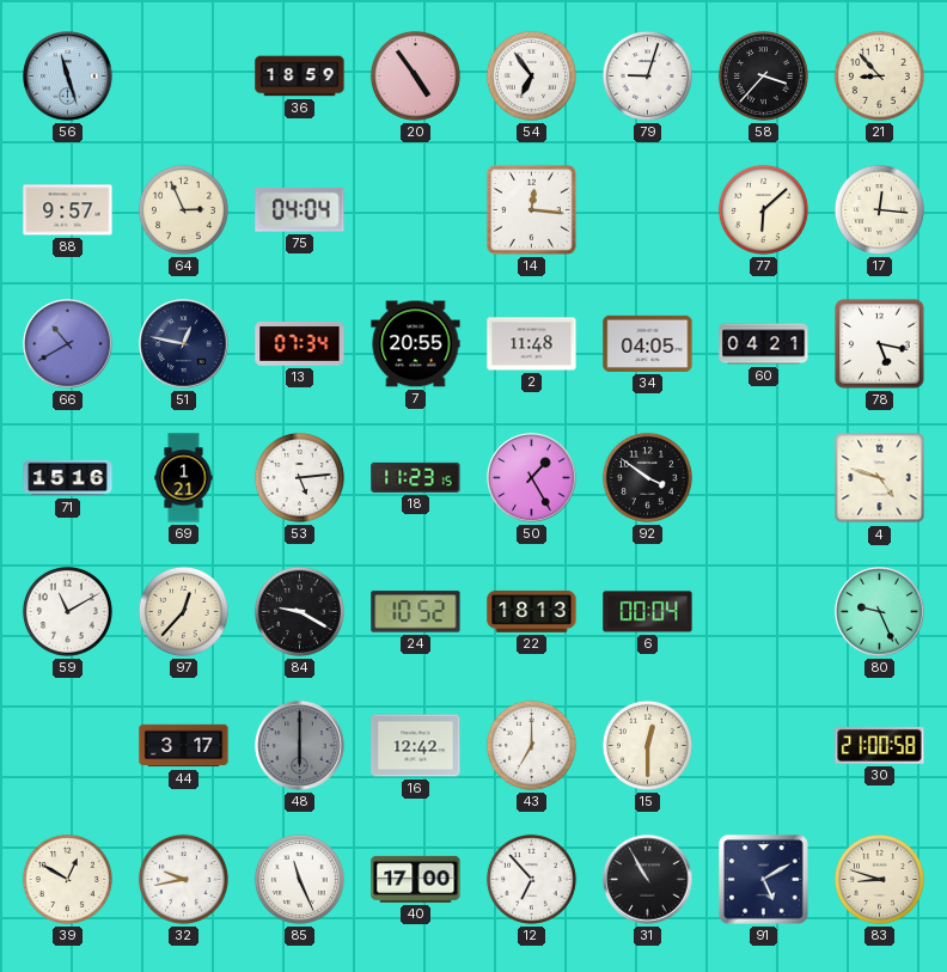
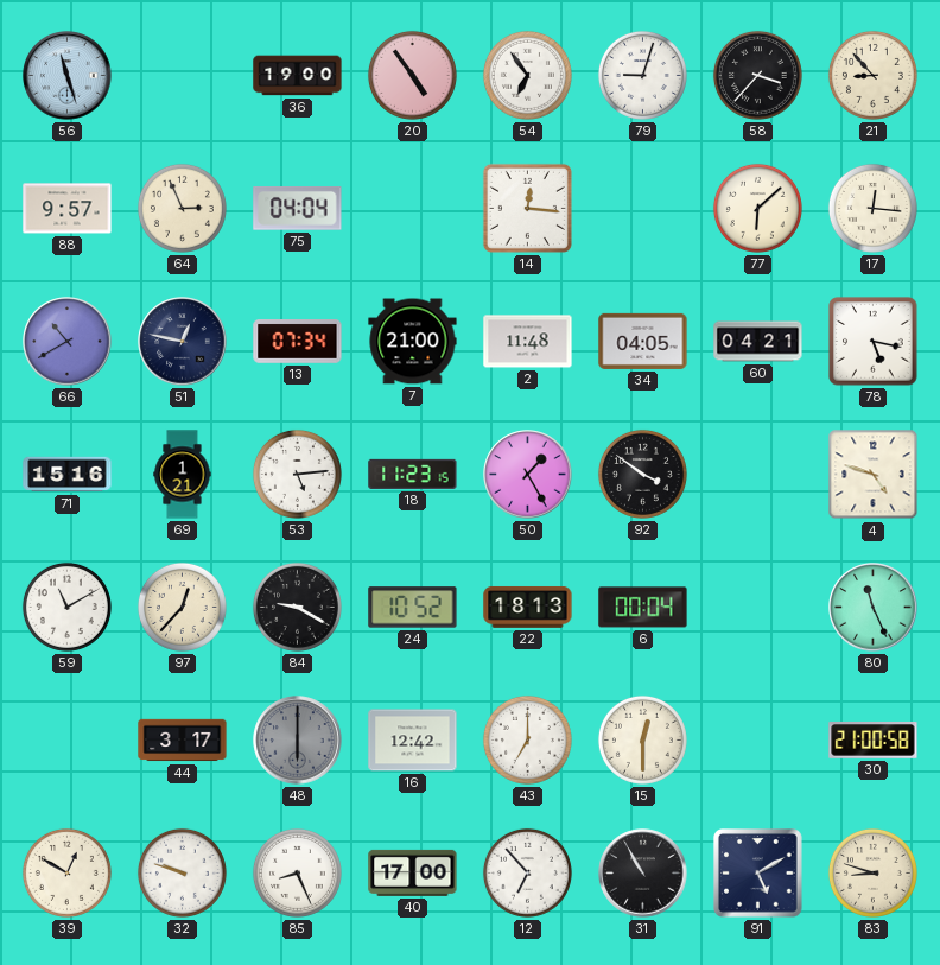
36: 18:59 -> 19:00 (298, 76)
7: 20:55 -> 21:00 (413, 342)
80: 9:26 -> 11:26 (874, 608)
32: 9:43 -> 9:48 (182, 872)
85: 11:26 -> 8:26 (297, 872)
